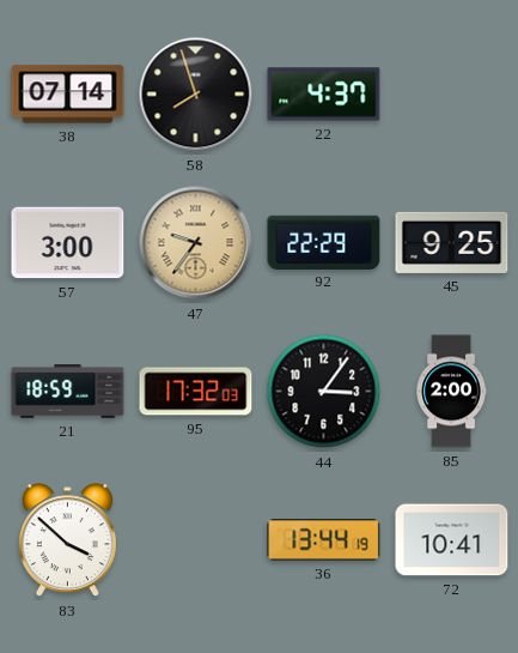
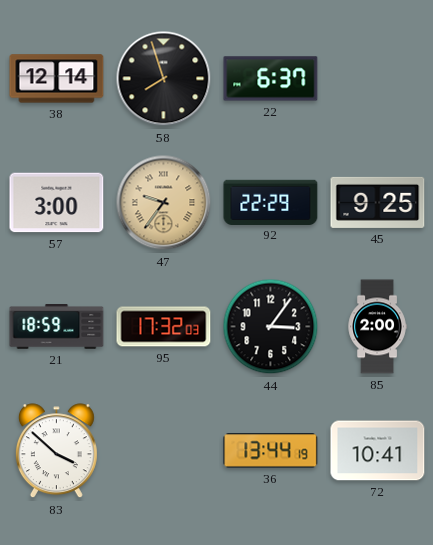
38: 07:14 -> 12:14 (57, 79)
22: 4:37 -> 6:37 (271, 79)
